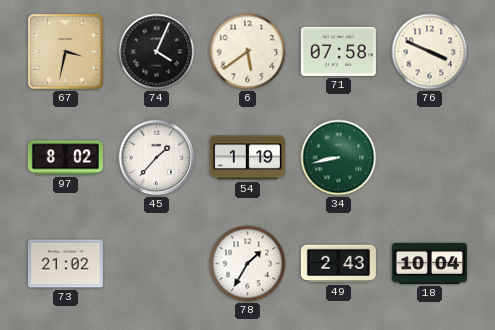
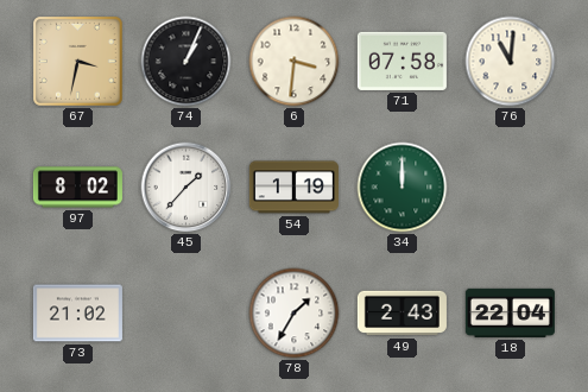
74: 4:04 -> 1:04 (186, 62)
6: 5:39 -> 3:31 (295, 62)
76: 3:49 -> 11:01 (511, 62)
34: 8:43 -> 12:00 (403, 188)
18: 10:04 -> 22:04 (510, 312)
